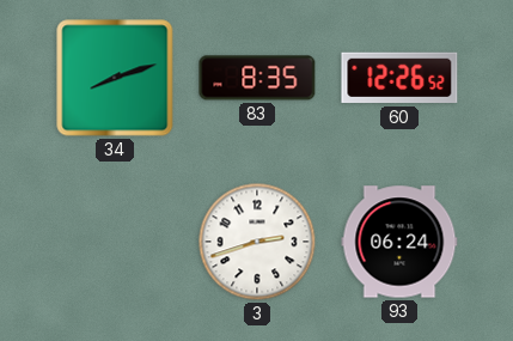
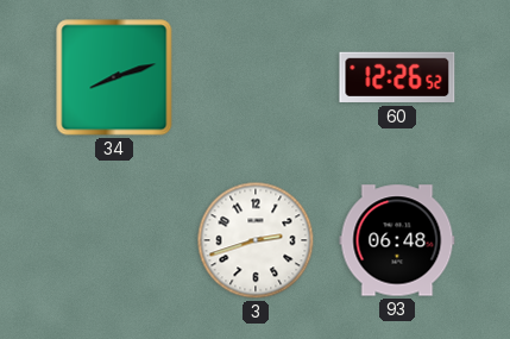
83: 8:35 -> none (257, 78)
93: 06:24 -> 06:48 (397, 240)
